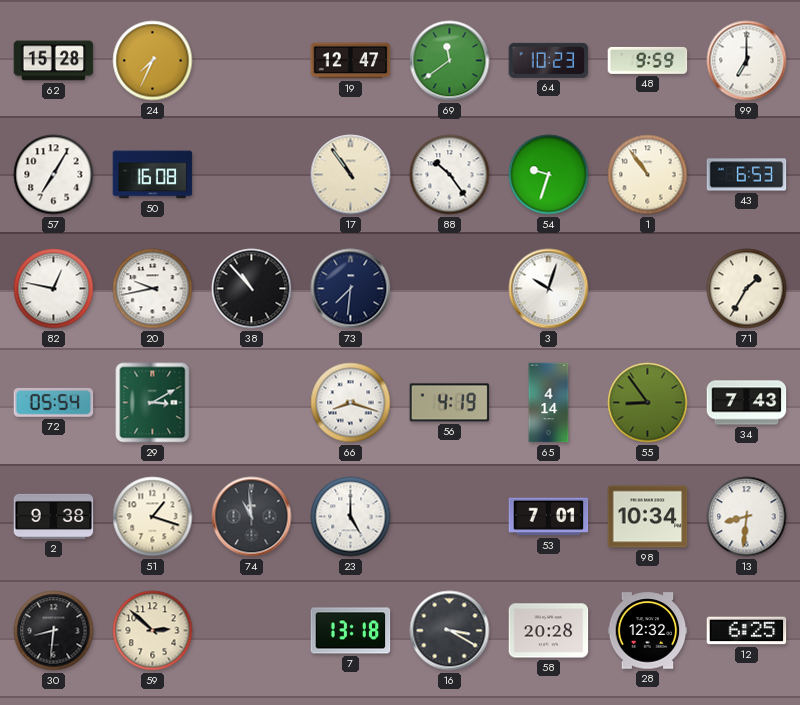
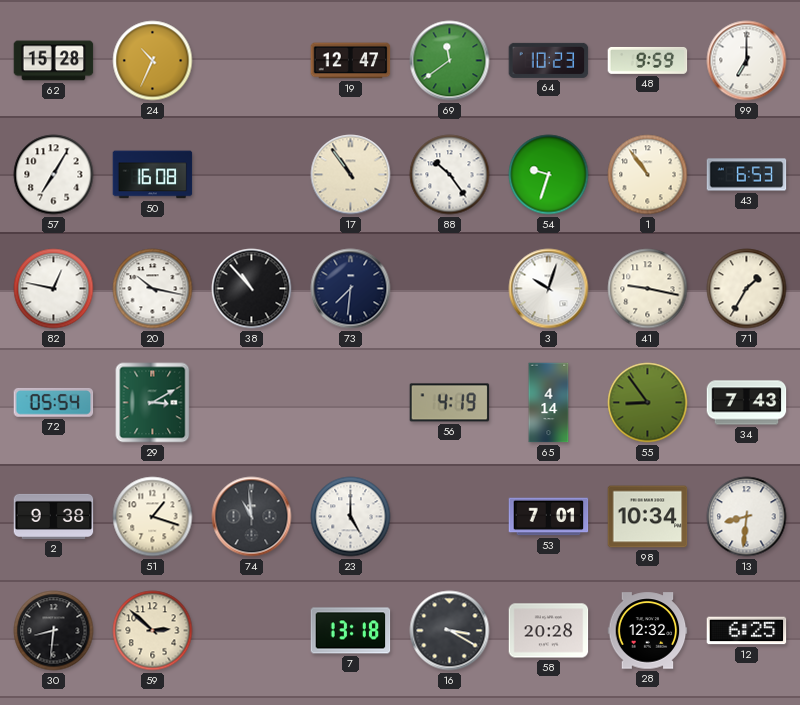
24: 7:34 -> 10:34 (153, 61)
20: 9:43 -> 10:17 (153, 289)
41: none -> 9:17 (648, 289)
66: 8:18 -> none (351, 403)
